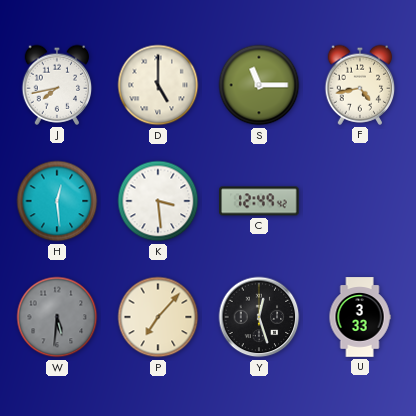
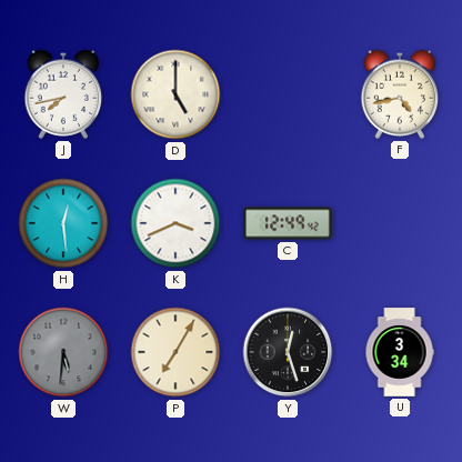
S: 11:15 -> none (259, 85)
K: 3:29 -> 3:41 (175, 223)
P: 7:07 -> 7:05 (175, 352)
U: 3:33 -> 3:34 (400, 352)
